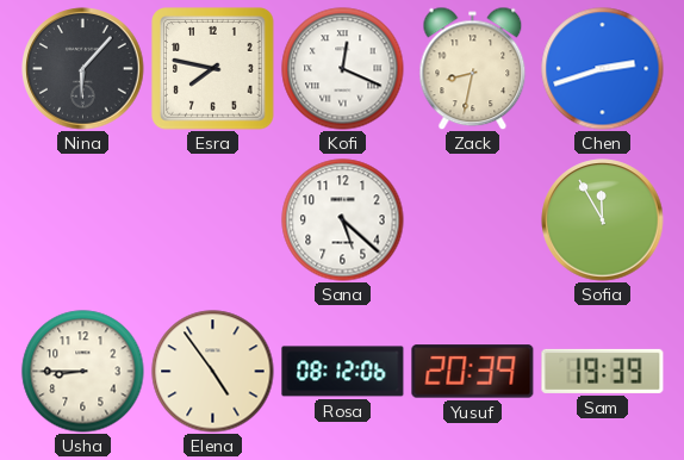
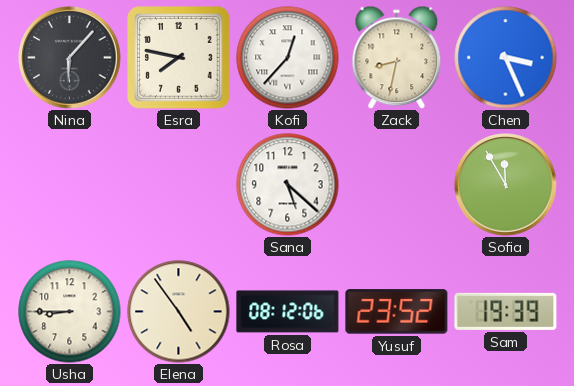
Kofi: 12:19 -> 12:37 (288, 58)
Chen: 2:42 -> 3:26 (506, 58)
Yusuf: 20:39 -> 23:52 (397, 312)
